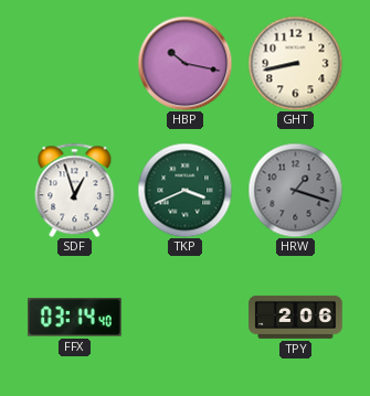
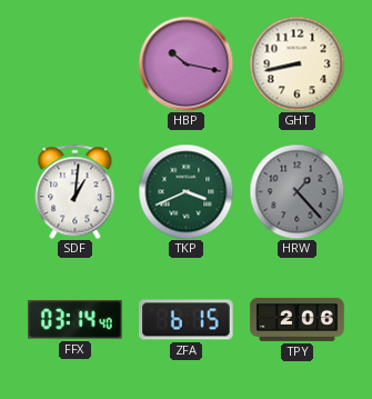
SDF: 12:57 -> 1:01 (76, 191)
HRW: 1:18 -> 1:23 (296, 191)
ZFA: none -> 6:15 (187, 320)
